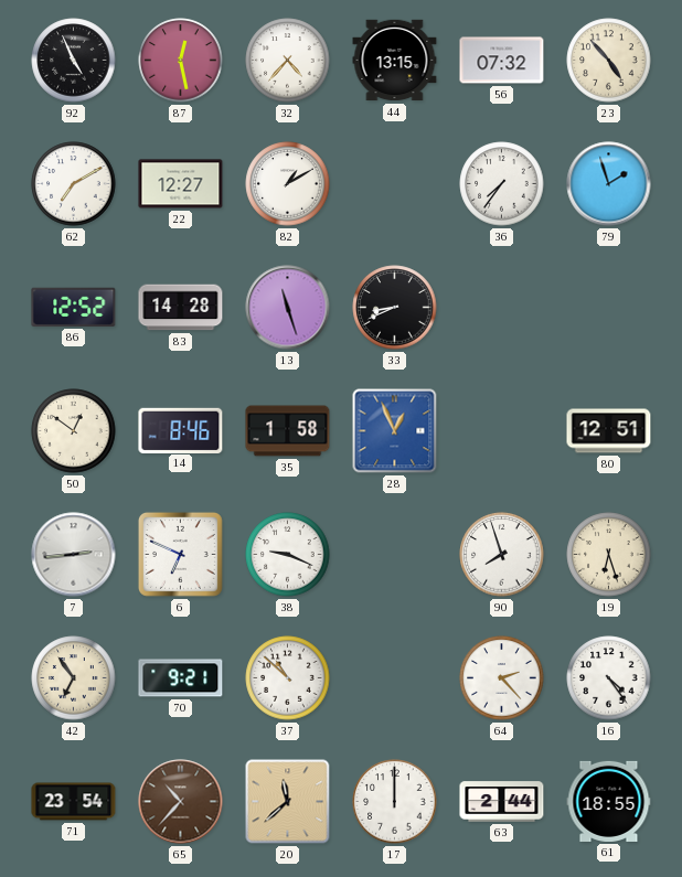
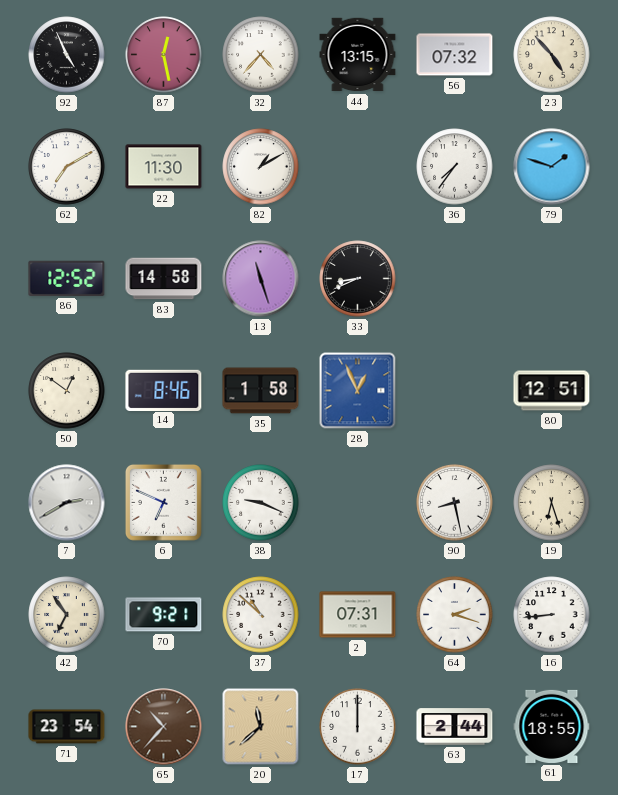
22: 12:27 -> 11:30 (164, 167)
79: 1:57 -> 1:48 (552, 167)
83: 14:28 -> 14:58 (164, 279)
7: 2:44 -> 2:40 (67, 503)
90: 7:57 -> 8:28 (455, 503)
2: none -> 07:31 (358, 615)
64: 2:23 -> 2:18 (455, 615)
16: 4:24 -> 8:44 (552, 615)
